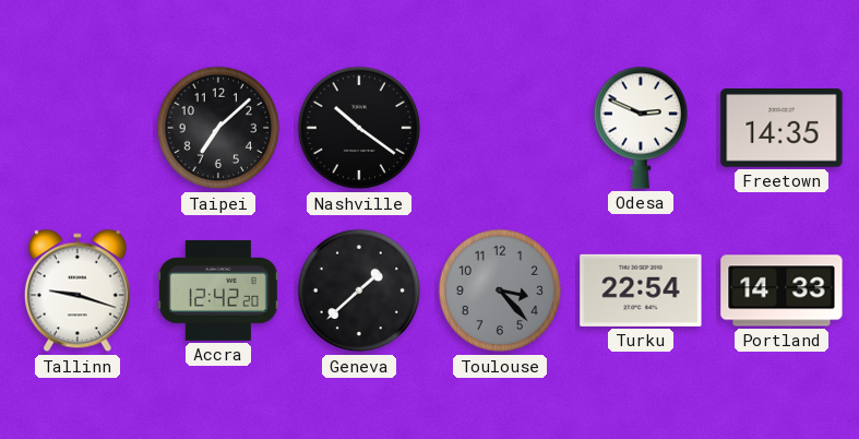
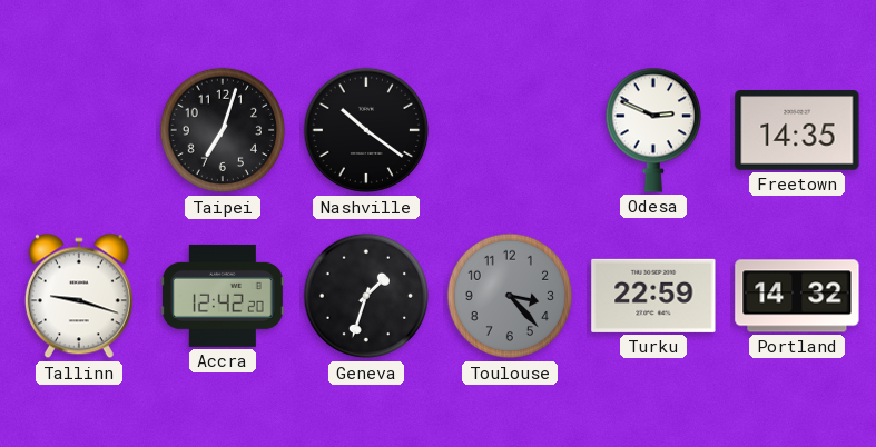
Taipei: 7:08 -> 7:03 (223, 130)
Geneva: 1:38 -> 1:33 (366, 296)
Turku: 22:54 -> 22:59 (653, 296)
Portland: 14:33 -> 14:32 (797, 296)
